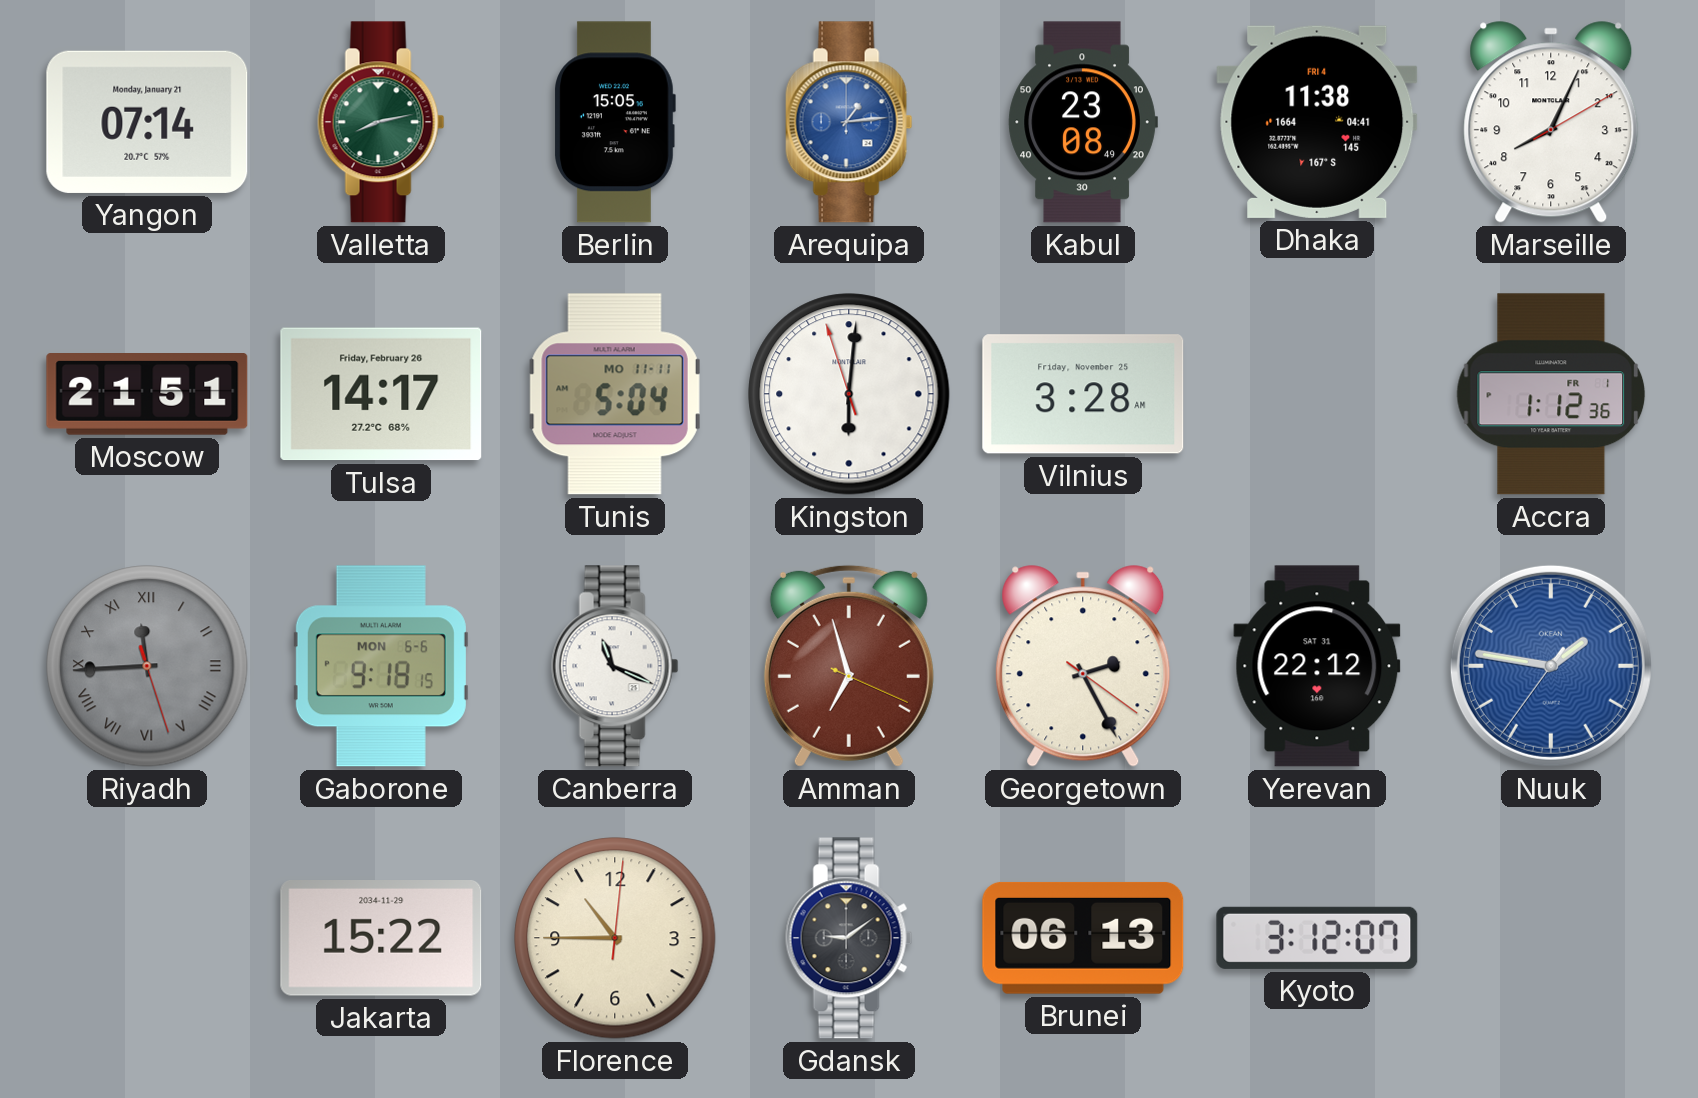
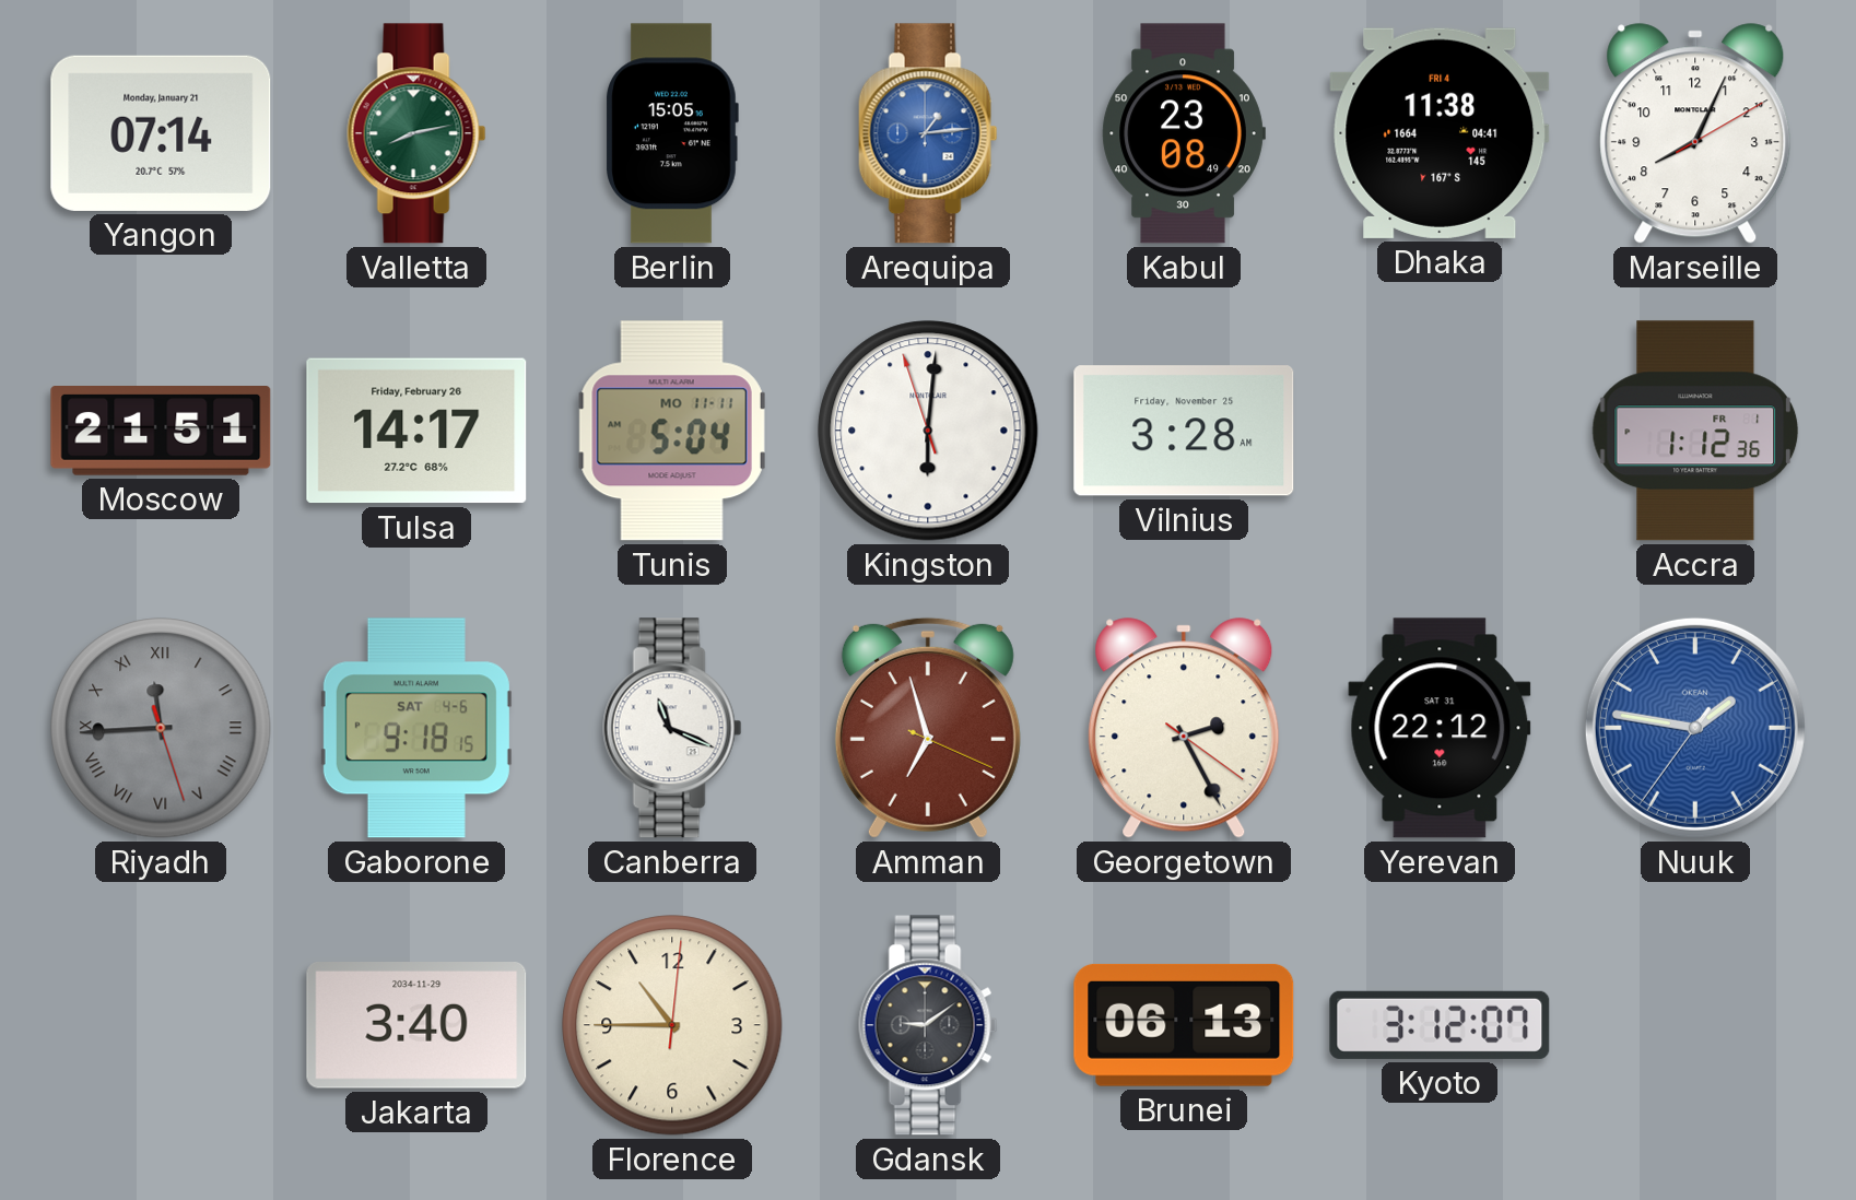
Gaborone date: MON 6-6 -> SAT 4-6 (416, 728)
Jakarta: 15:22 -> 3:40 (416, 1026)
